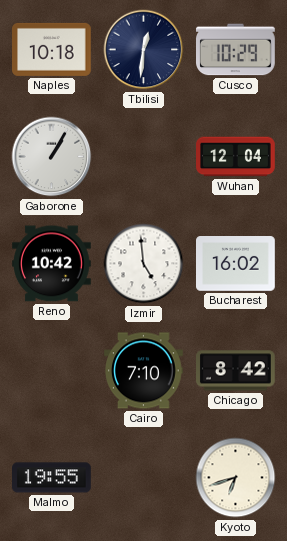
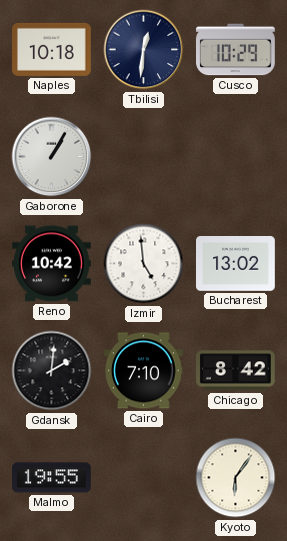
Wuhan: 12:04 -> none (236, 157)
Bucharest: 16:02 -> 13:02 (236, 264)
Gdansk: none -> 2:01 (52, 371)
Kyoto: 6:42 -> 6:06 (236, 478)
